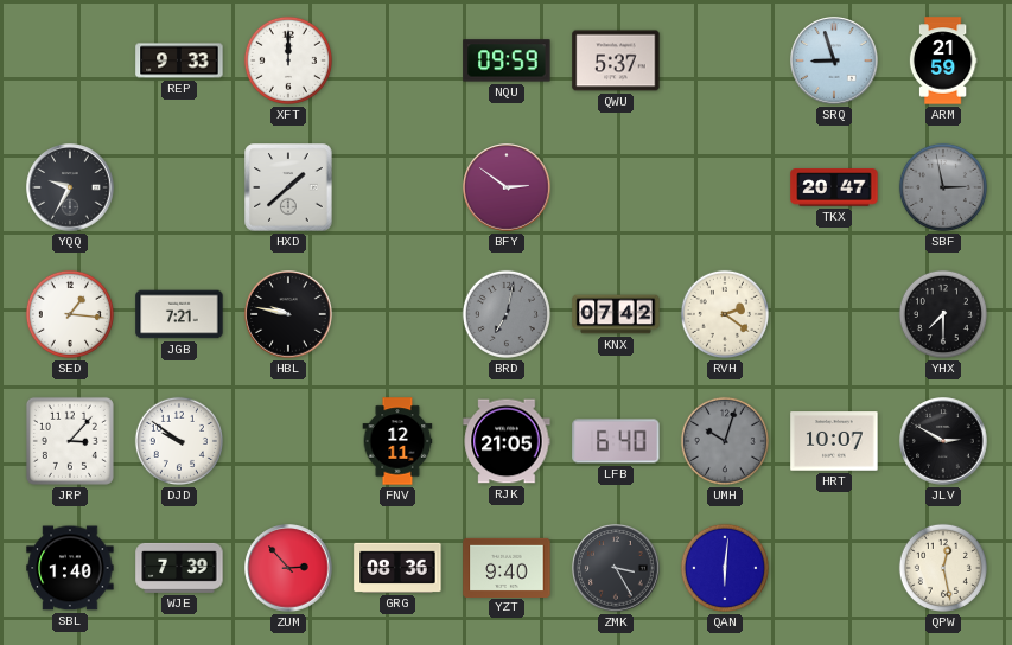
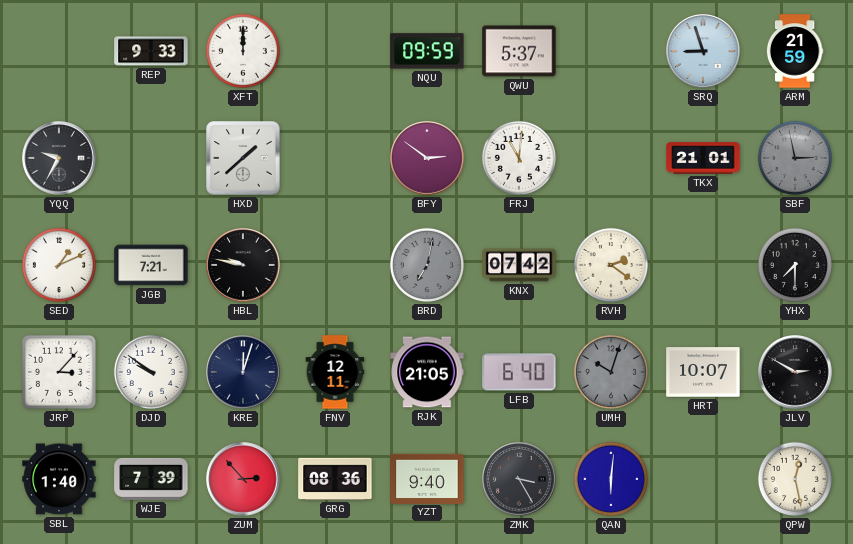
FRJ: none -> 11:01 (519, 158)
TKX: 20:47 -> 21:01 (703, 158)
SED: 1:16 -> 1:11 (59, 265)
KRE: none -> 12:03 (243, 372)
